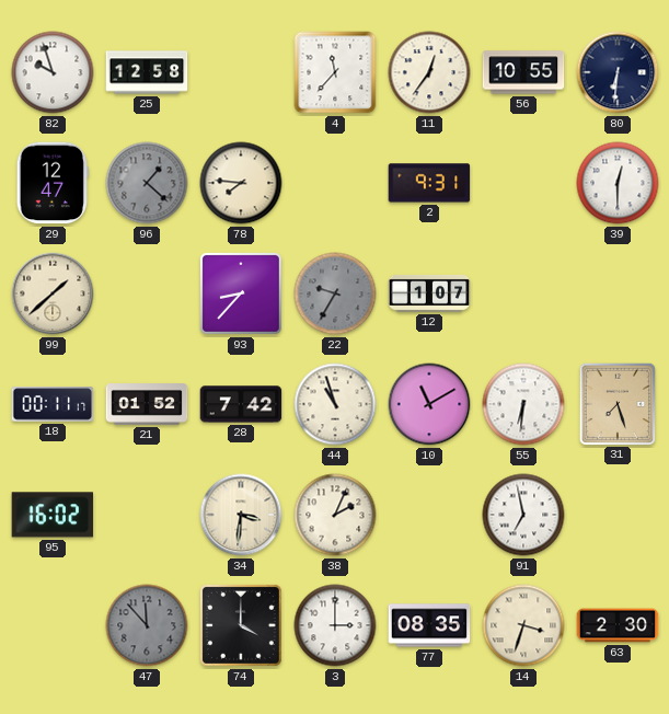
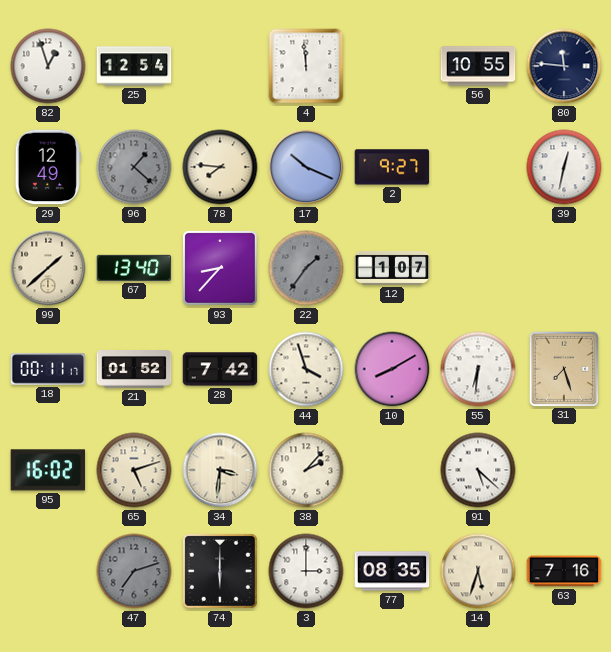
82: 9:57 -> 12:57 (48, 66)
25: 12:58 -> 12:54 (134, 66)
4: 11:37 -> 11:59 (306, 66)
11: 12:36 -> none (429, 72)
80: 6:31 -> 11:46 (564, 66)
29: 12:47 -> 12:49 (48, 167)
17: none -> 10:19 (306, 167)
2: 9:31 -> 9:27 (392, 167)
39: 12:30 -> 12:32 (564, 167)
67: none -> 13:40 (134, 268)
22: 9:35 -> 1:36 (306, 268)
44: 10:57 -> 3:57 (306, 369)
10: 11:10 -> 8:10 (392, 369)
65: none -> 5:12 (134, 470)
38: 2:04 -> 2:07 (306, 470)
91: 6:58 -> 5:22 (478, 470)
47: 11:53 -> 7:12 (134, 571)
74: 4:00 -> 6:00 (220, 571)
14: 3:33 -> 5:33 (478, 571)
63: 2:30 -> 7:16 (564, 571)
